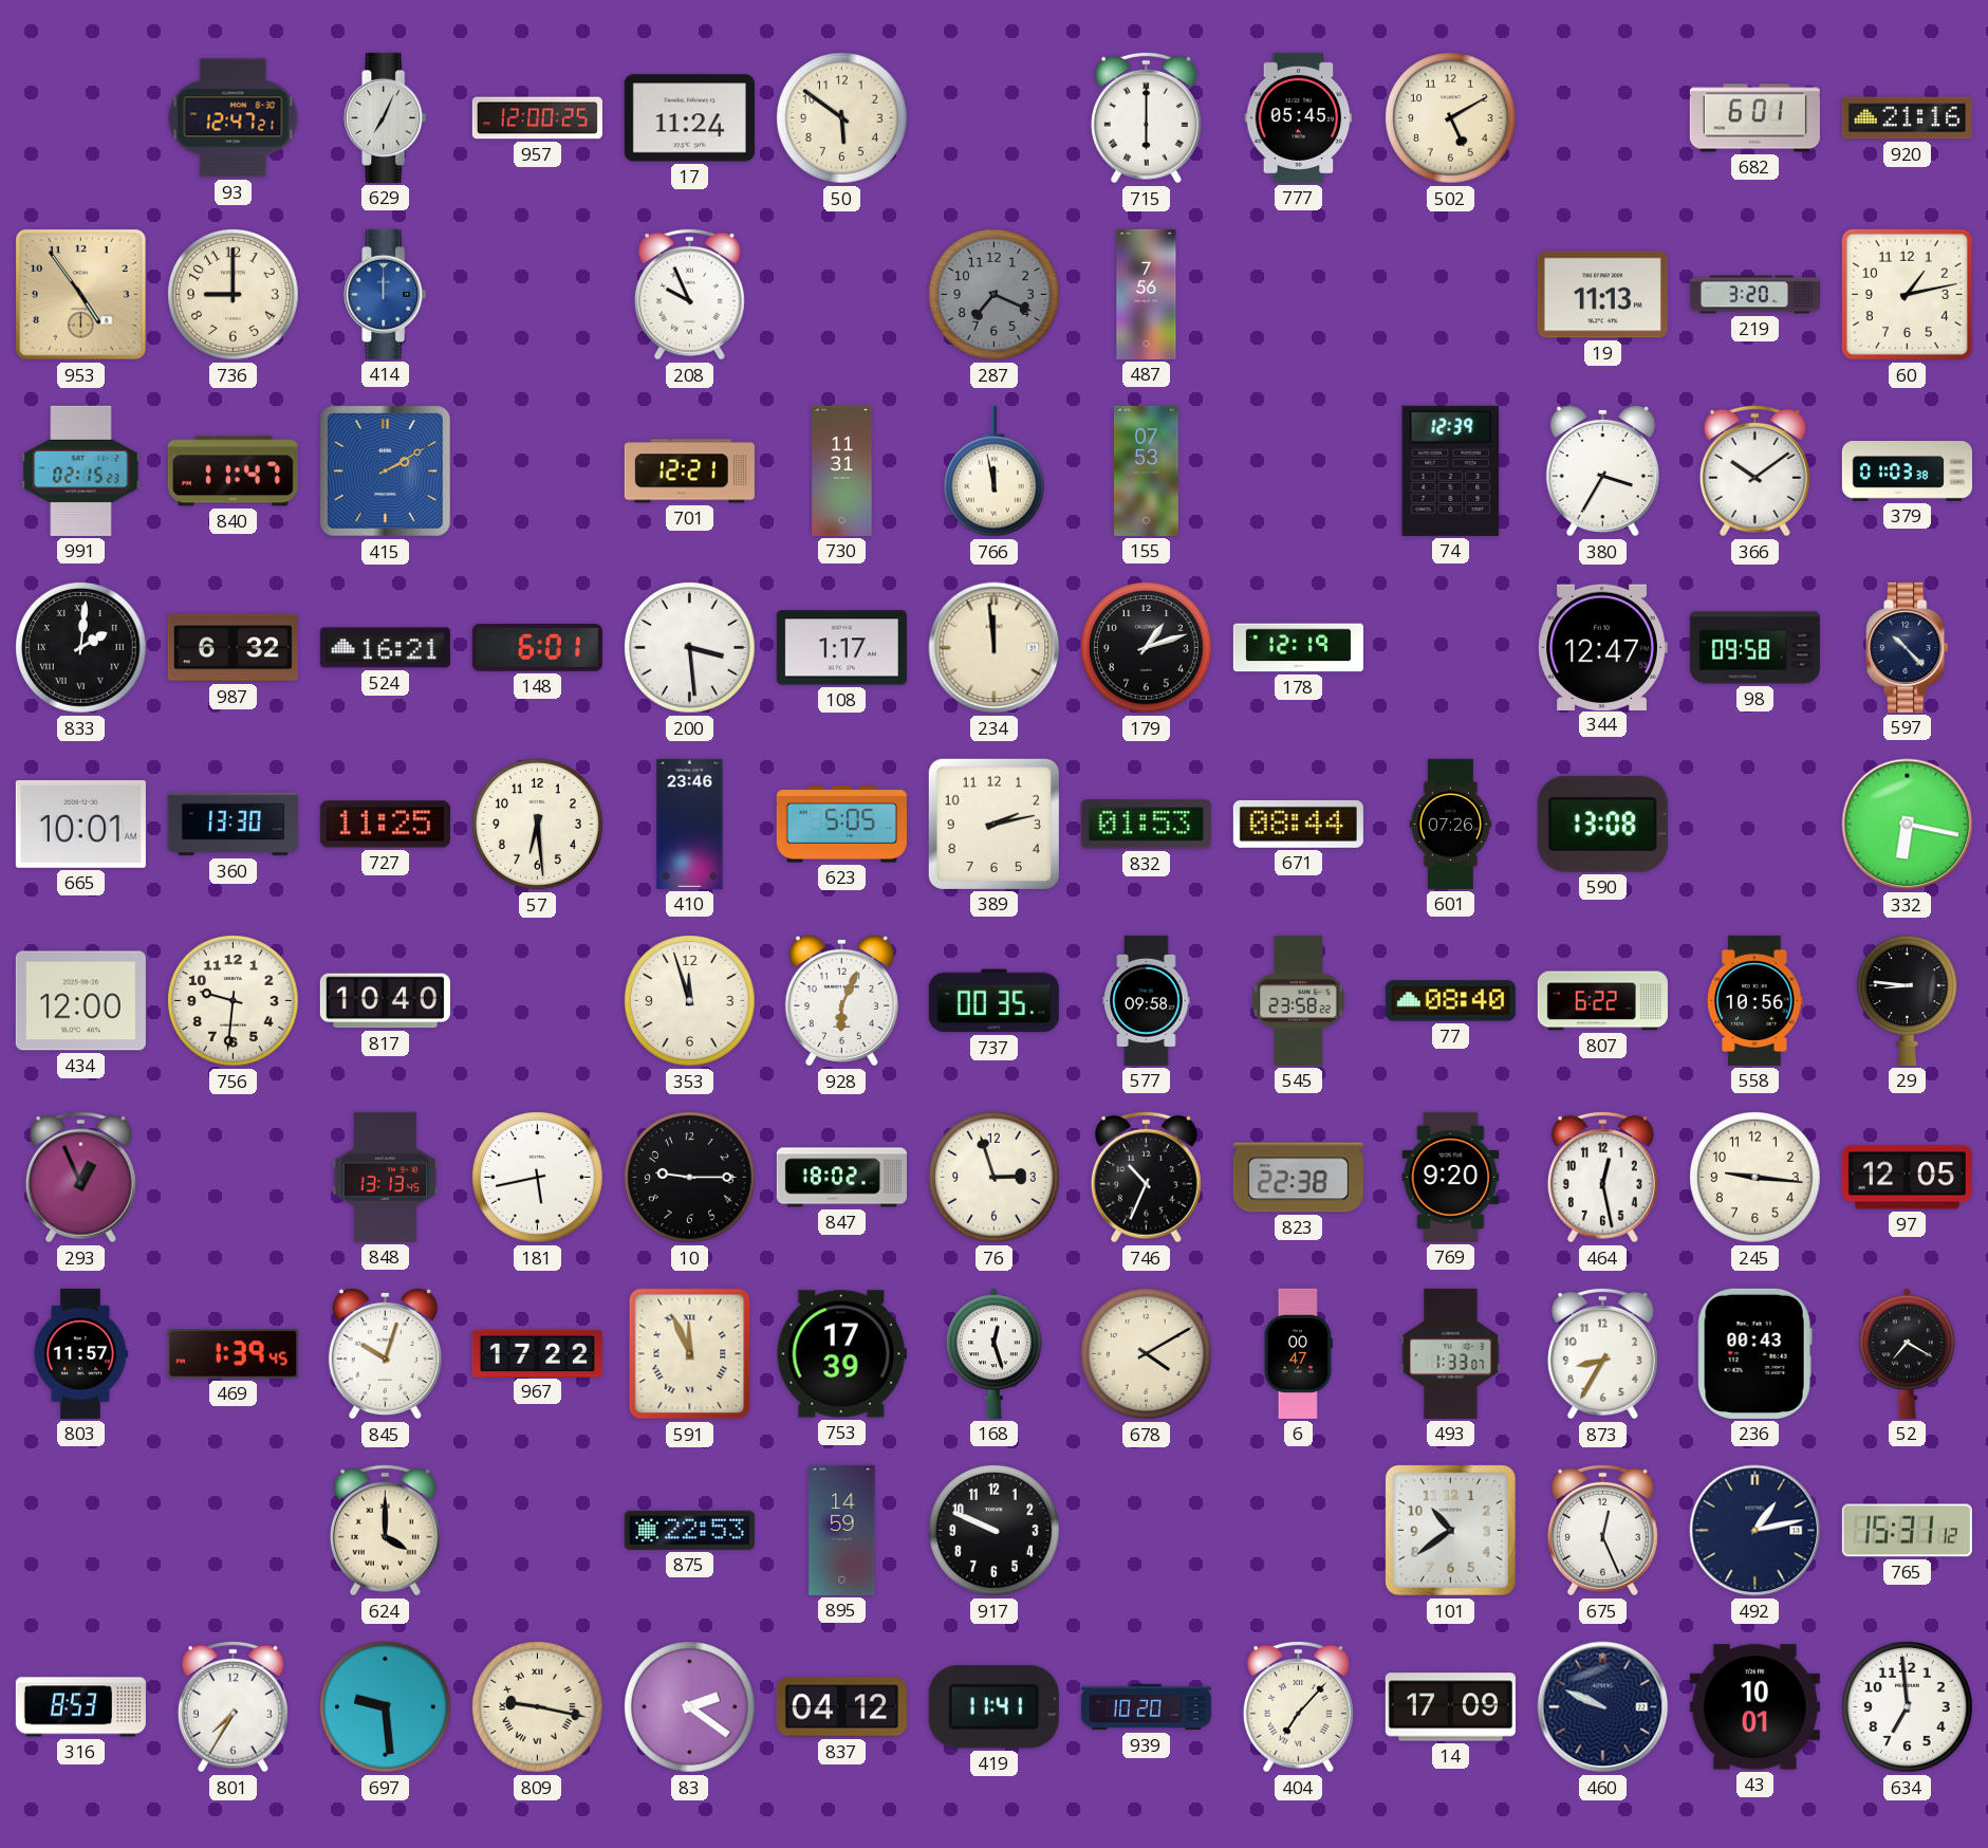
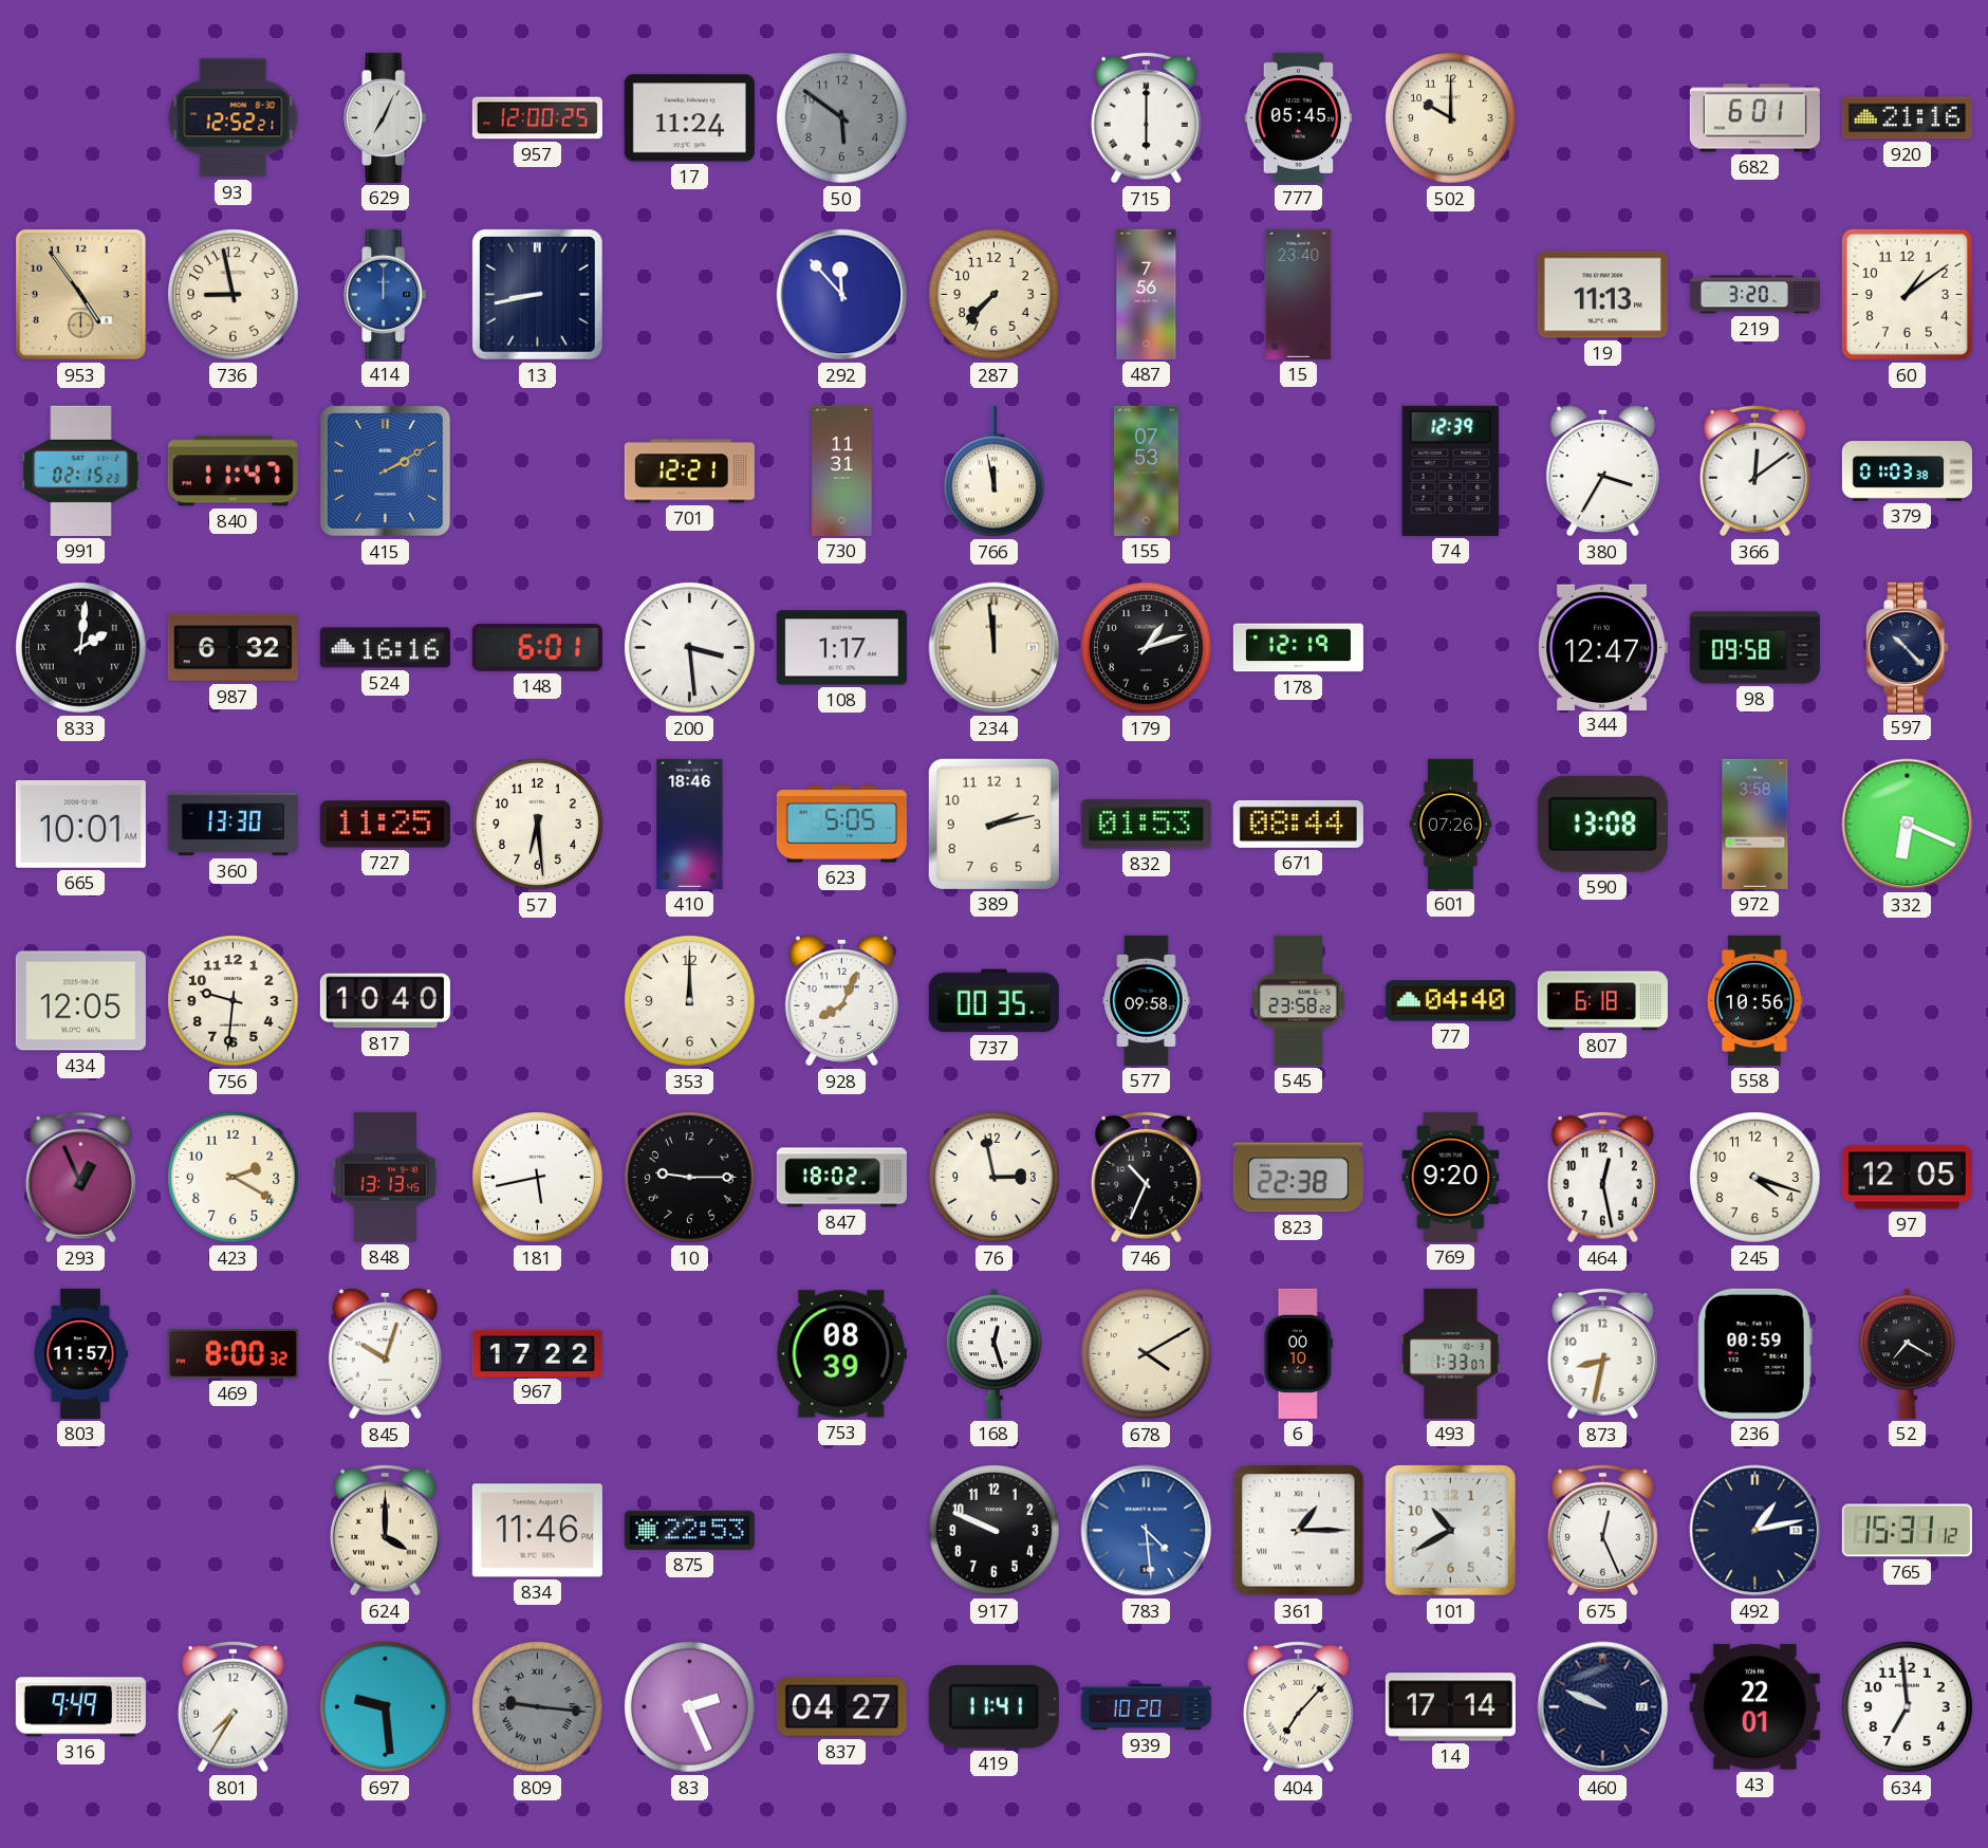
93: 12:47 -> 12:52 (234, 118)
50 dial: cream -> grey (842, 118)
502: 5:10 -> 10:00 (1451, 118)
736: 9:00 -> 8:58 (234, 295)
13: none -> 8:43 (537, 294)
208: 9:56 -> none (689, 294)
292: none -> 11:53 (842, 295)
287: 7:19 -> 7:37 (995, 295)
287 dial: grey -> cream (995, 295)
15: none -> 23:40 (1299, 294)
60: 1:13 -> 1:09 (1907, 294)
366: 10:09 -> 12:09 (1754, 470)
524: 16:21 -> 16:16 (385, 648)
410: 23:46 -> 18:46 (690, 824)
972: none -> 3:58 (1755, 824)
332: 6:17 -> 6:19 (1908, 825)
434: 12:00 -> 12:05 (80, 1001)
353: 11:57 -> 12:00 (690, 1001)
928: 6:04 -> 8:04 (841, 1000)
77: 08:40 -> 04:40 (1450, 1001)
807: 6:22 -> 6:18 (1602, 1001)
29: 8:46 -> none (1907, 1000)
423: none -> 2:20 (234, 1178)
76: 2:57 -> 2:58 (995, 1178)
245: 9:16 -> 4:18 (1755, 1178)
469: 1:39 -> 8:00 (233, 1354)
591: 11:56 -> none (690, 1354)
753: 17:39 -> 08:39 (841, 1354)
6: 00:47 -> 00:10 (1298, 1353)
873: 8:35 -> 8:32 (1602, 1353)
236: 00:43 -> 00:59 (1754, 1353)
834: none -> 11:46 (537, 1531)
895: 14:59 -> none (842, 1530)
783: none -> 4:29 (1147, 1531)
361: none -> 1:15 (1299, 1531)
101: 10:39 -> 10:40 (1450, 1530)
316: 8:53 -> 9:49 (80, 1707)
809: 9:17 -> 9:16 (538, 1707)
809 dial: cream -> grey (538, 1707)
83: 2:21 -> 2:26 (690, 1707)
837: 04:12 -> 04:27 (841, 1707)
14: 17:09 -> 17:14 (1450, 1707)
43: 10:01 -> 22:01 (1754, 1707)
